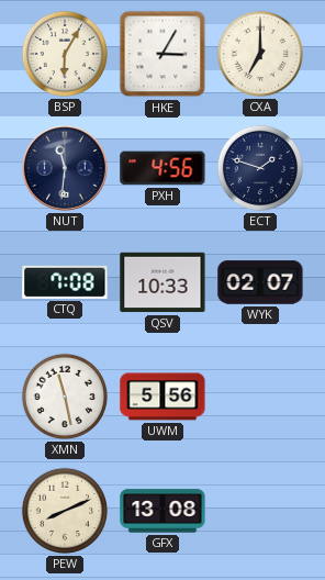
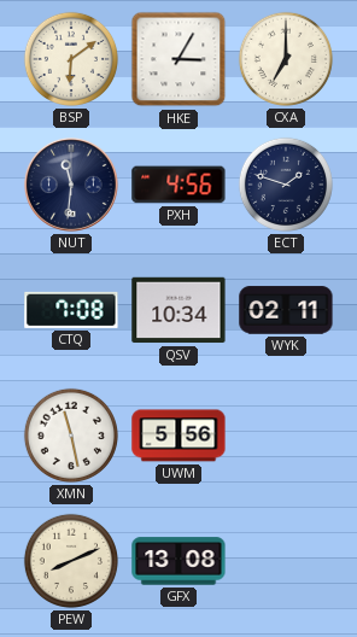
BSP: 6:05 -> 6:09 (71, 59)
QSV: 10:33 -> 10:34 (178, 310)
WYK: 02:07 -> 02:11 (286, 310)
